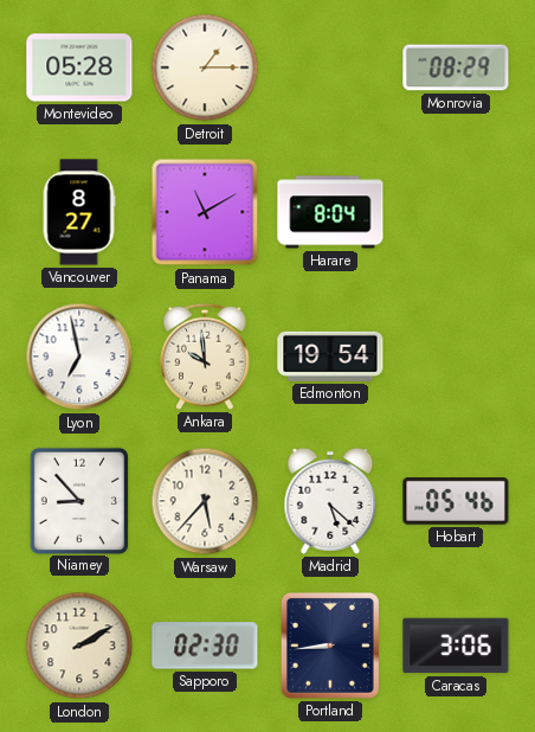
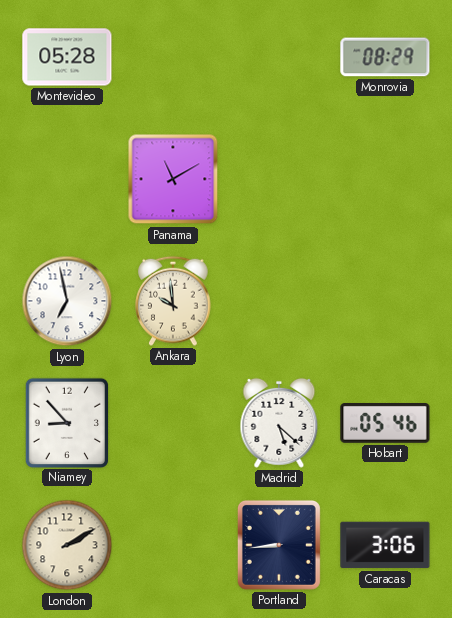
Detroit: 1:15 -> none (205, 68)
Vancouver: 8:27 -> none (79, 212)
Harare: 8:04 -> none (330, 212)
Edmonton: 19:54 -> none (330, 357)
Warsaw: 5:37 -> none (205, 501)
Sapporo: 02:30 -> none (205, 646)
